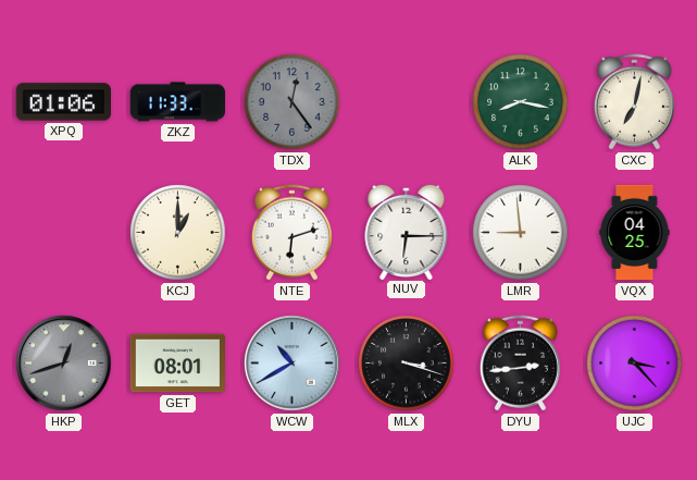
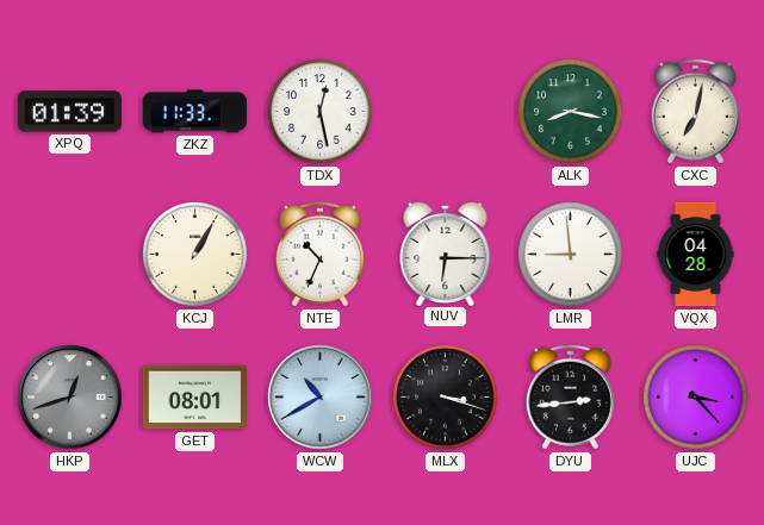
XPQ: 01:06 -> 01:39 (69, 112)
TDX: 12:24 -> 12:28 (321, 112)
TDX dial: grey -> white (321, 112)
KCJ: 1:00 -> 1:05 (195, 255)
NTE: 6:12 -> 10:34 (319, 255)
VQX: 04:25 -> 04:28 (696, 255)
